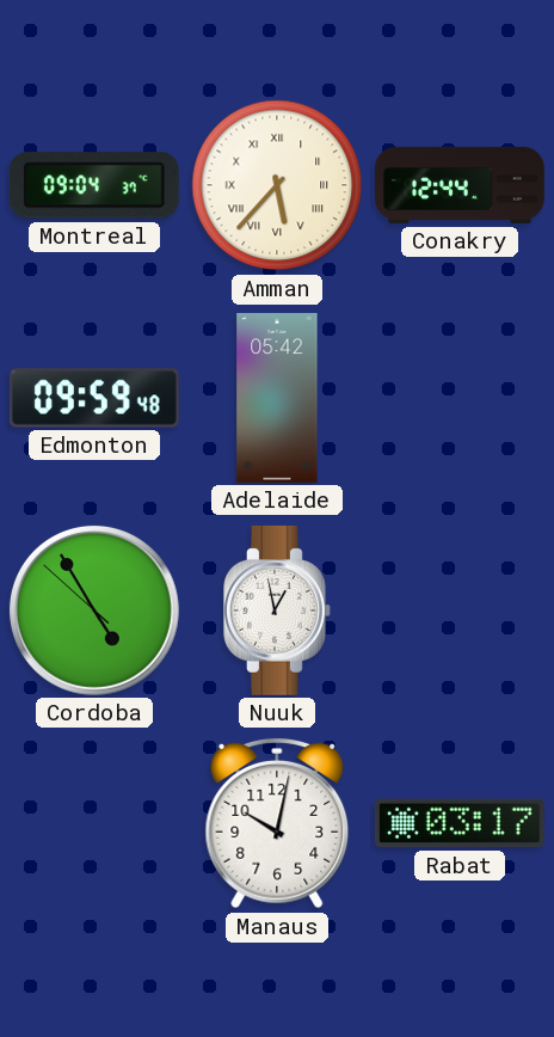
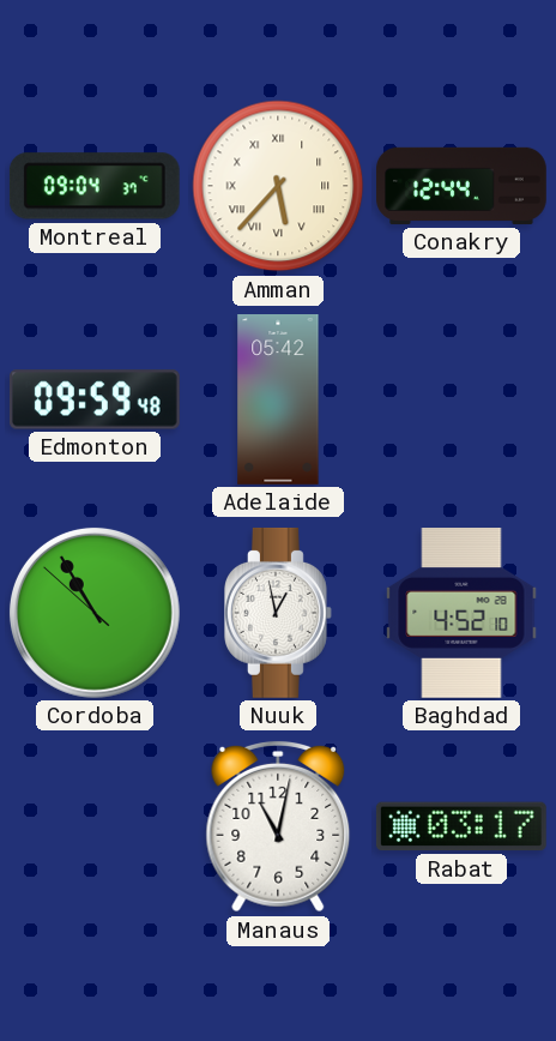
Cordoba: 4:54 -> 10:54 (95, 613)
Baghdad: none -> 4:52 (461, 614)
Manaus: 10:02 -> 11:02 (278, 826)
